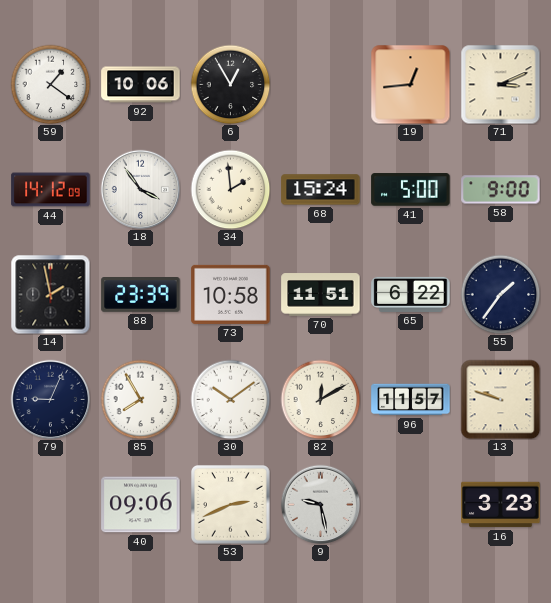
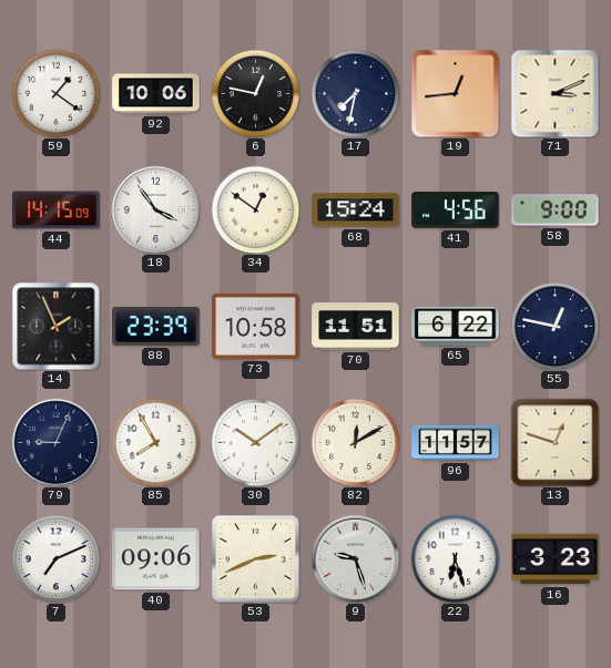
6: 12:55 -> 12:47 (255, 93)
17: none -> 7:32 (355, 93)
44: 14:12 -> 14:15 (57, 210)
34: 1:59 -> 12:51 (255, 209)
41: 5:00 -> 4:56 (456, 210)
14: 1:58 -> 1:56 (55, 326)
55: 1:36 -> 12:47 (554, 326)
13: 9:48 -> 12:48 (554, 442)
7: none -> 7:11 (55, 558)
9: 9:28 -> 9:27 (355, 558)
22: none -> 6:27 (455, 558)
